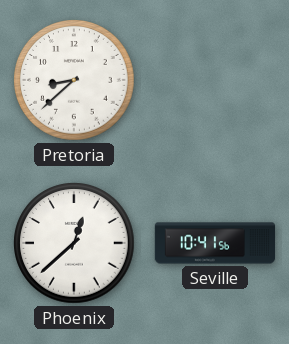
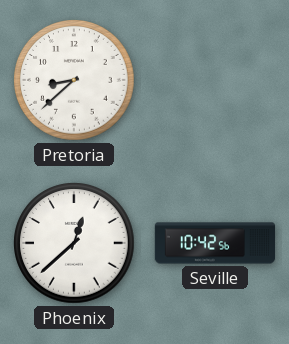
Seville: 10:41 -> 10:42 (215, 243)
